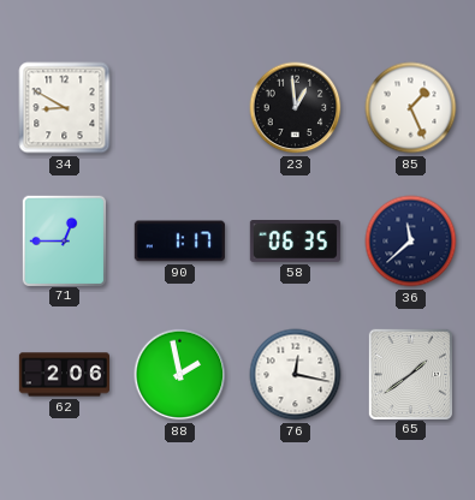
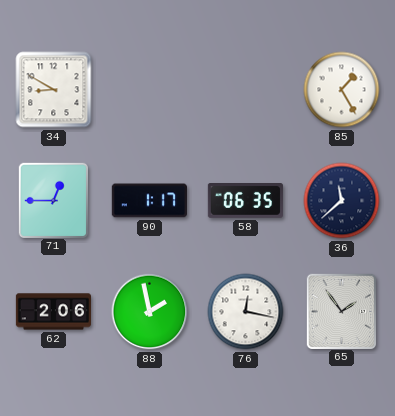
23: 12:59 -> none (296, 108)
85: 1:26 -> 1:25 (342, 90)
65: 1:39 -> 1:54 (341, 311)
